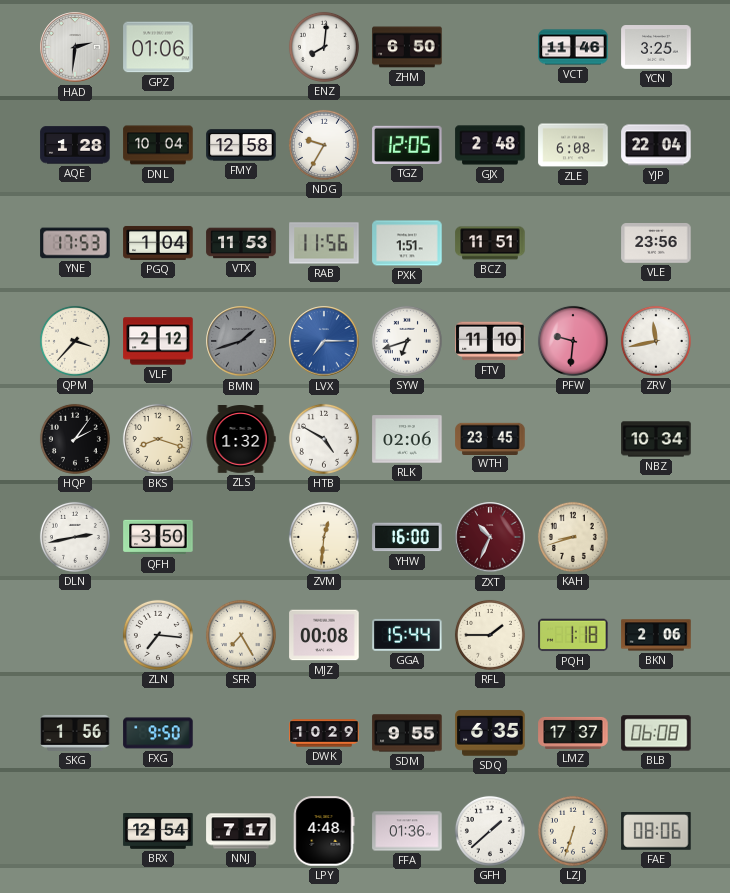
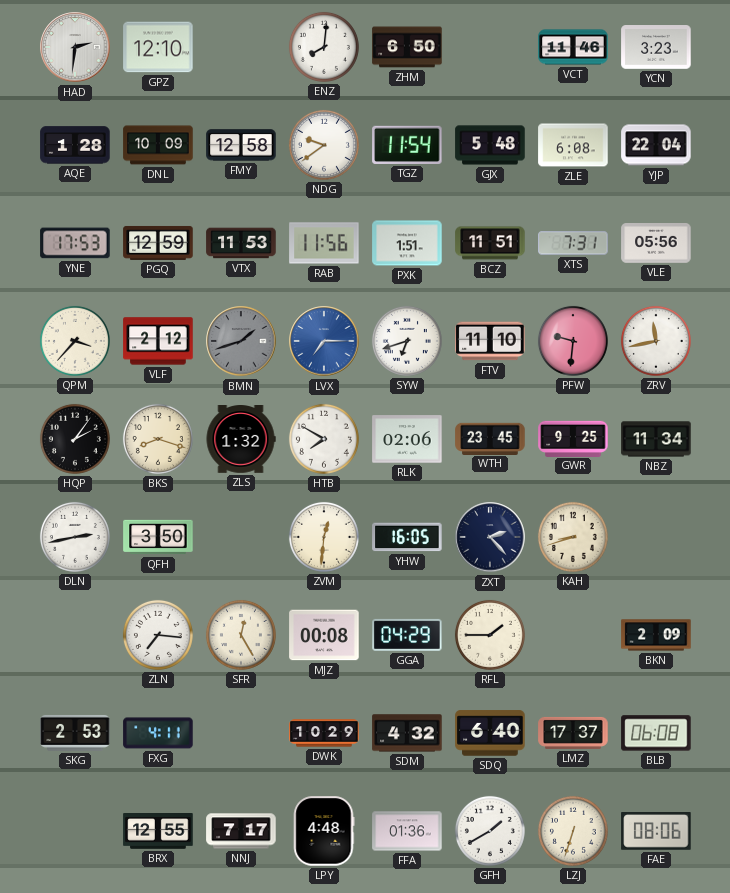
GPZ: 01:06 -> 12:10 (158, 47)
YCN: 3:25 -> 3:23 (656, 47)
DNL: 10:04 -> 10:09 (158, 145)
NDG: 9:35 -> 9:39 (324, 145)
TGZ: 12:05 -> 11:54 (407, 145)
GJX: 2:48 -> 5:48 (490, 145)
PGQ: 1:04 -> 12:59 (158, 243)
XTS: none -> 7:31 (573, 243)
VLE: 23:56 -> 05:56 (656, 244)
HTB: 4:50 -> 7:50 (324, 439)
GWR: none -> 9:25 (573, 438)
NBZ: 10:34 -> 11:34 (656, 439)
YHW: 16:00 -> 16:05 (407, 537)
ZXT: 10:34 -> 2:23 (490, 537)
ZXT dial: burgundy -> navy (490, 537)
SFR: 7:25 -> 12:25 (241, 635)
GGA: 15:44 -> 04:29 (407, 635)
PQH: 1:18 -> none (573, 635)
BKN: 2:06 -> 2:09 (656, 635)
SKG: 1:56 -> 2:53 (75, 733)
FXG: 9:50 -> 4:11 (158, 733)
SDM: 9:55 -> 4:32 (407, 733)
SDQ: 6:35 -> 6:40 (490, 733)
BRX: 12:54 -> 12:55 (158, 832)
GFH: 1:38 -> 1:40 (490, 831)
